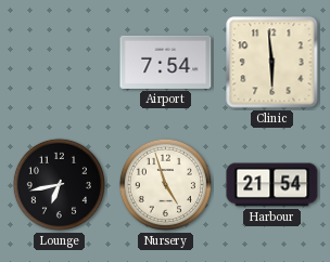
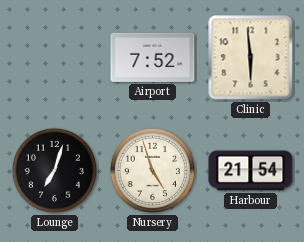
Airport: 7:54 -> 7:52 (153, 57)
Lounge: 6:43 -> 7:03 (54, 170)
